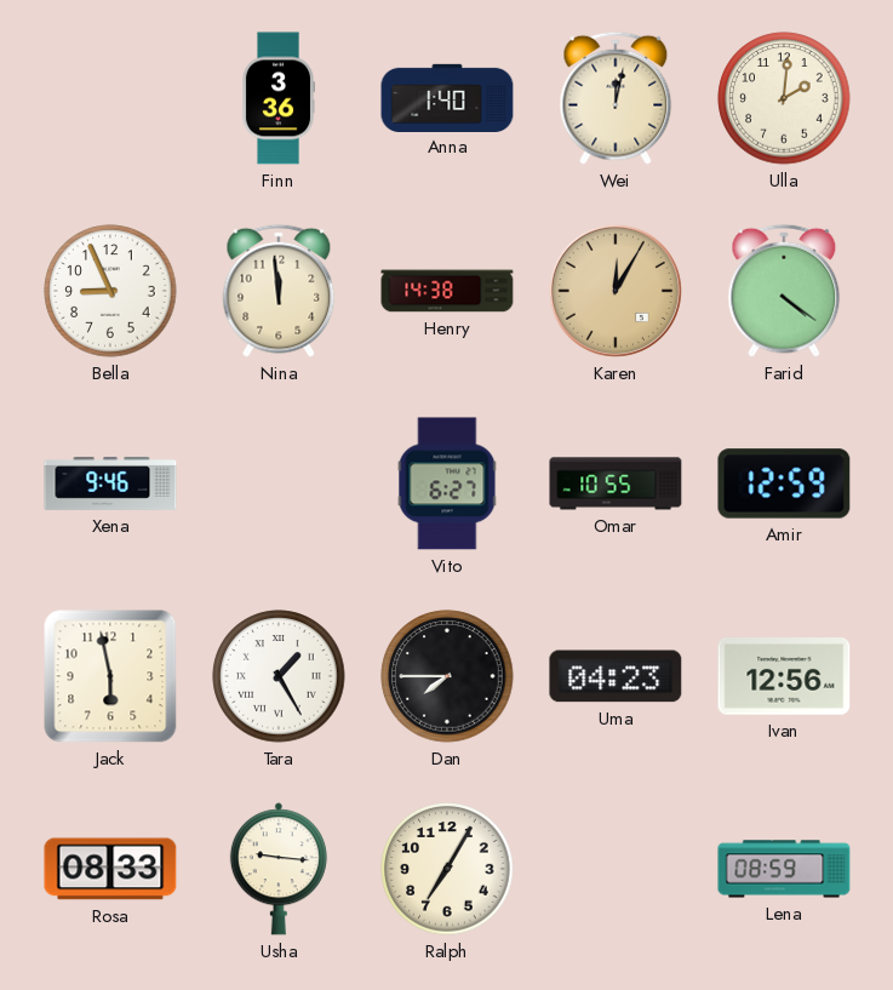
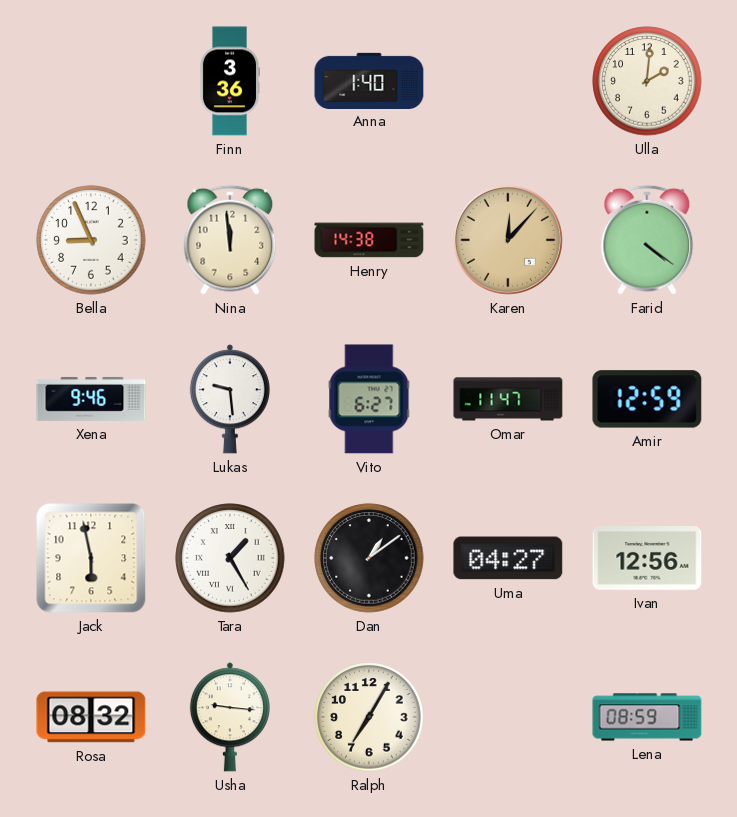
Wei: 12:02 -> none (616, 98)
Karen: 12:05 -> 12:07 (508, 240)
Lukas: none -> 9:29 (230, 399)
Omar: 10:55 -> 11:47 (508, 399)
Dan: 7:45 -> 1:09 (369, 558)
Uma: 04:23 -> 04:27 (508, 558)
Rosa: 08:33 -> 08:32 (91, 717)
